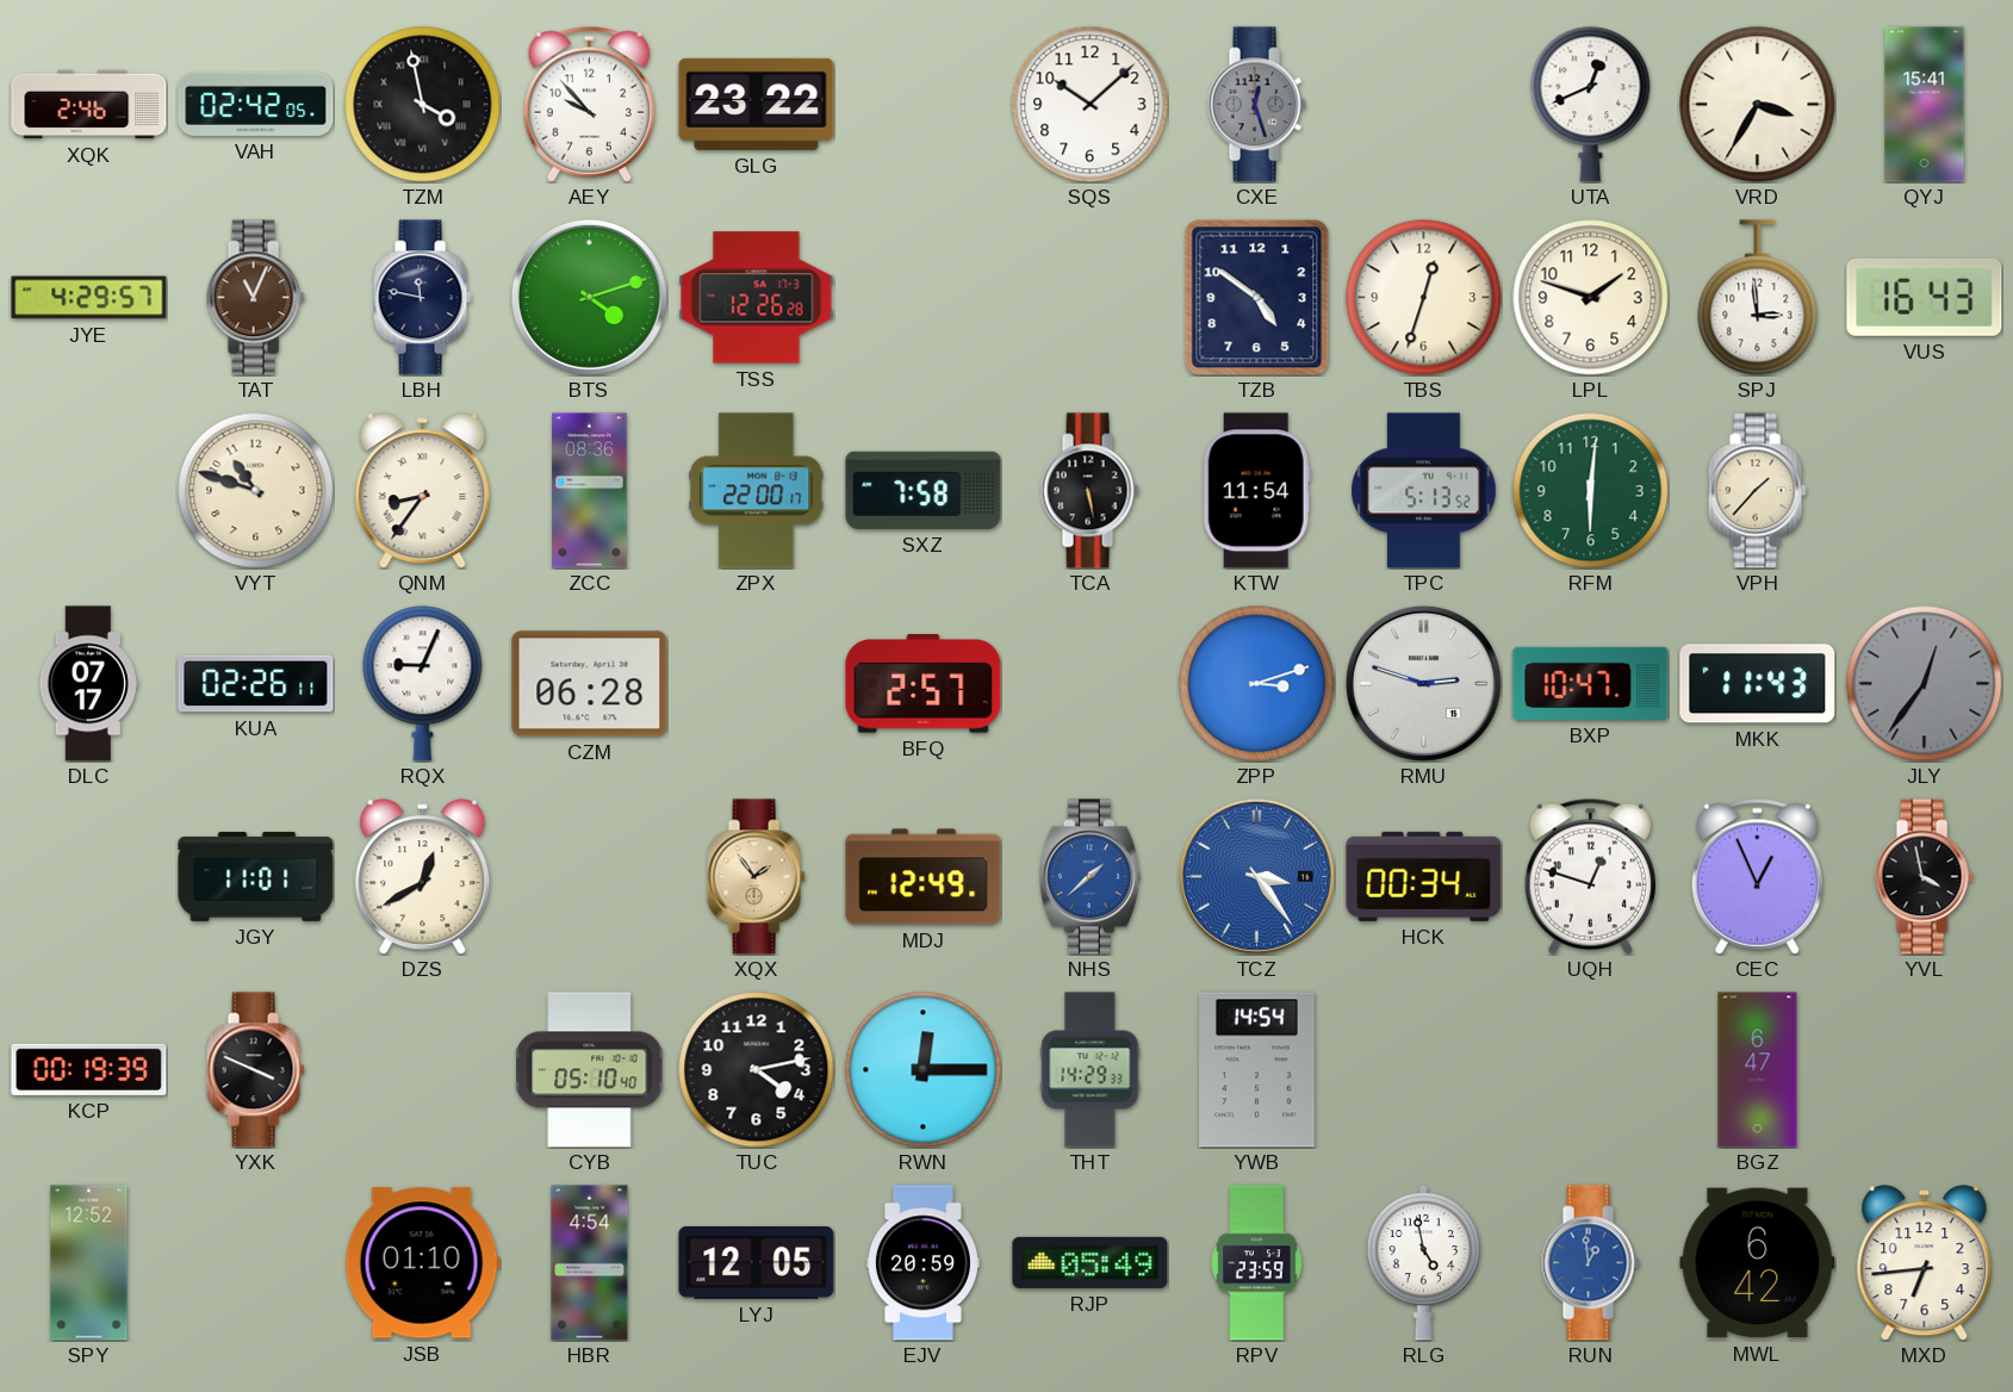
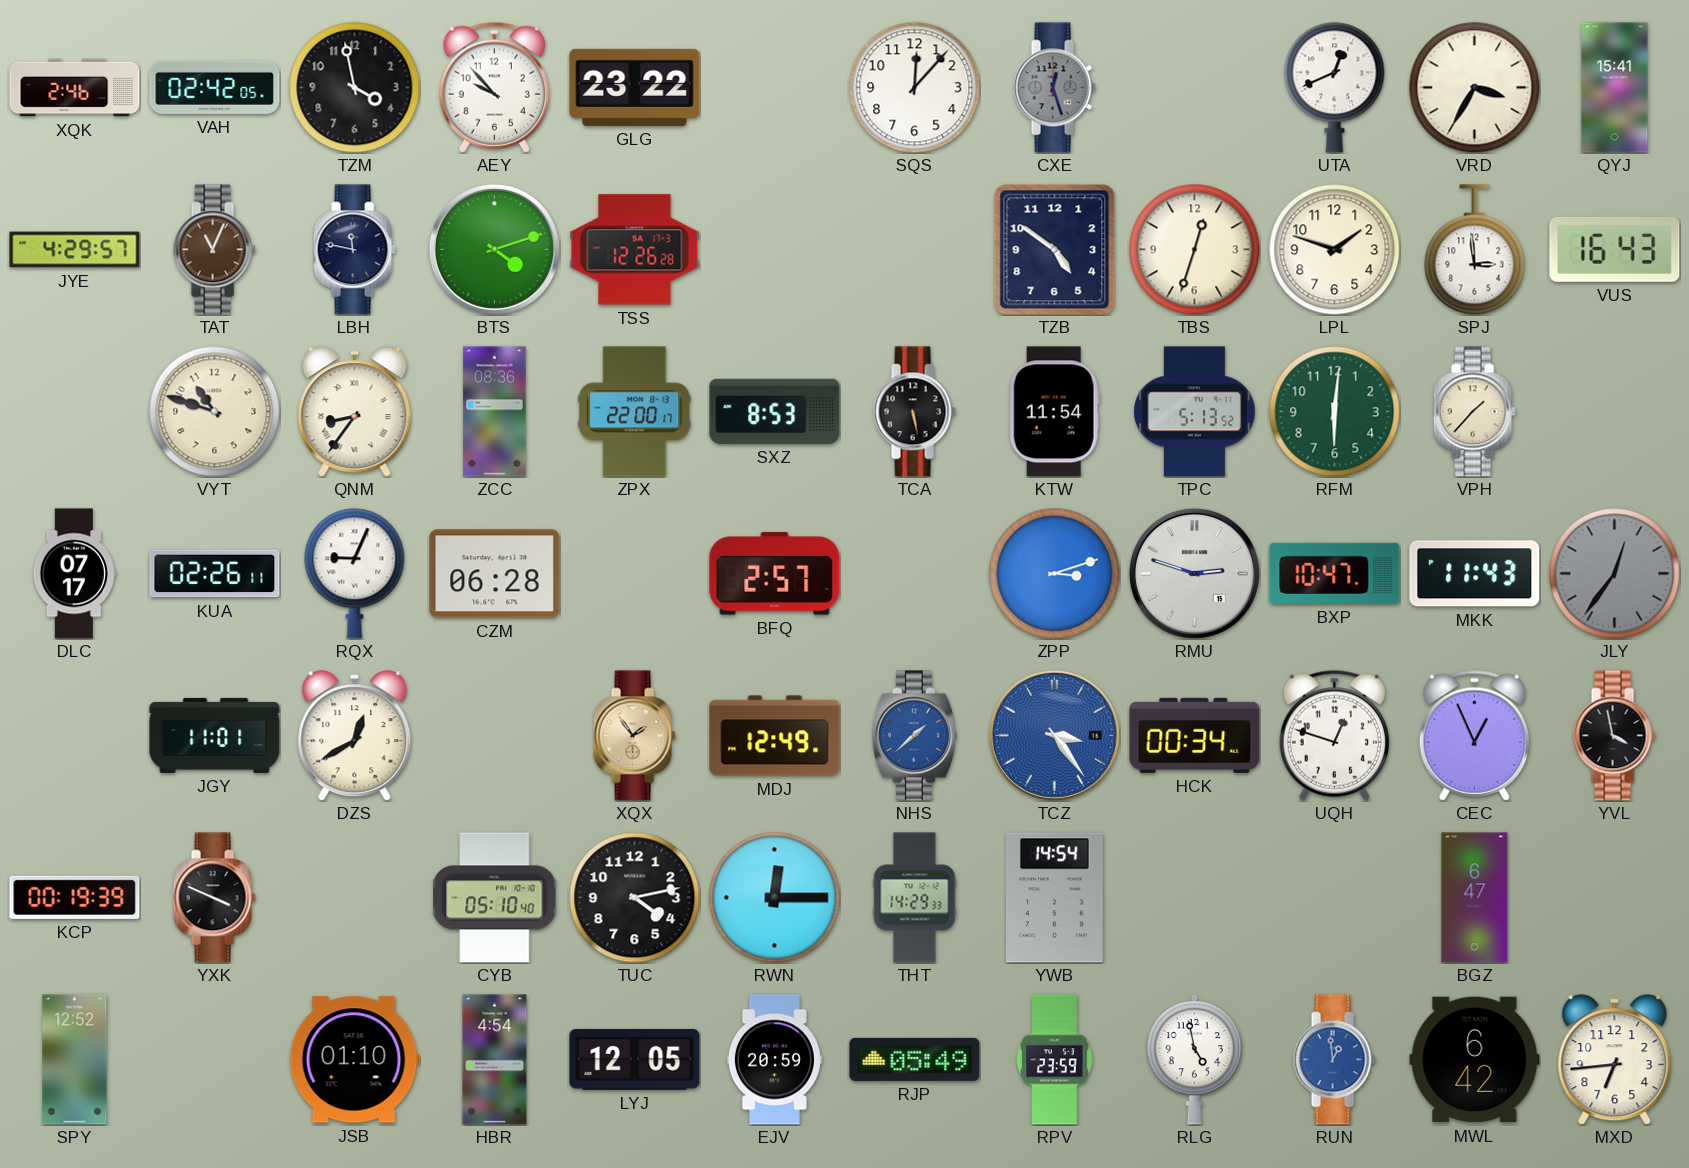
TZM numerals: Roman -> Arabic (355, 88)
SQS: 10:08 -> 12:07 (915, 88)
SXZ: 7:58 -> 8:53 (775, 411)
